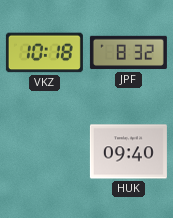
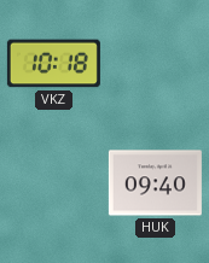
JPF: 8:32 -> none (128, 53)
